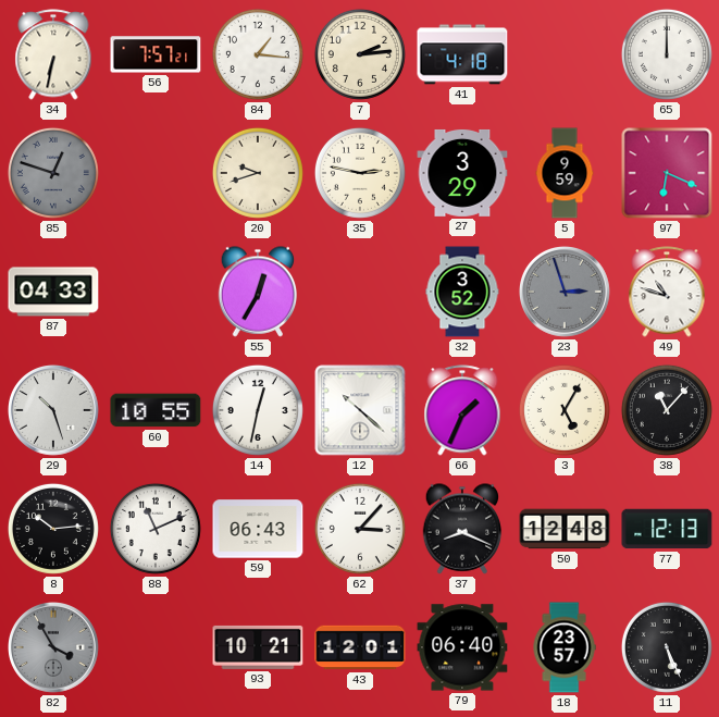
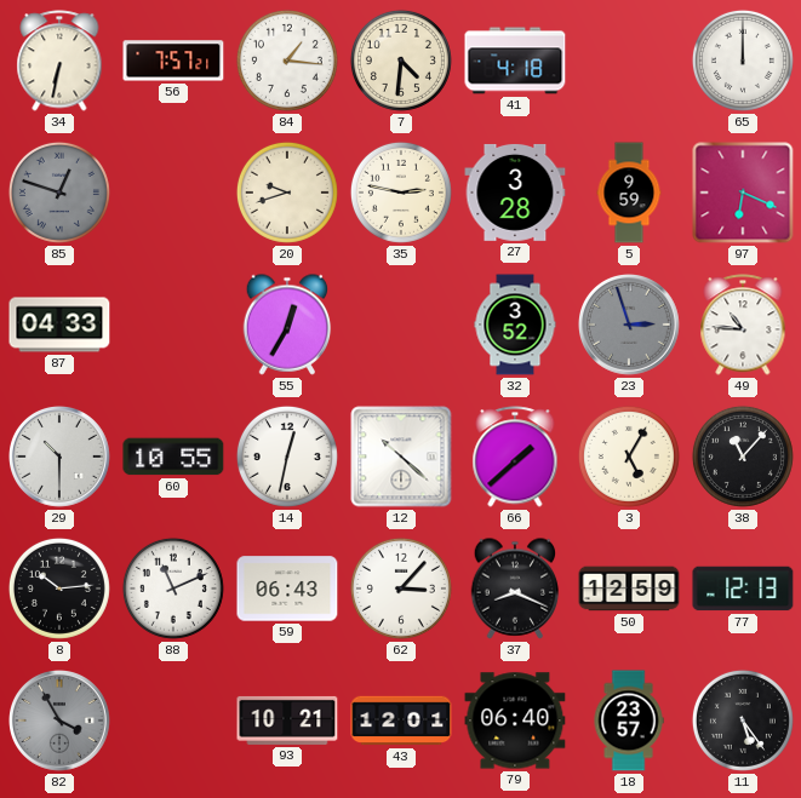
7: 2:14 -> 4:31 (401, 61)
27: 3:29 -> 3:28 (515, 193)
49: 10:48 -> 10:46 (743, 325)
29: 10:27 -> 10:30 (61, 458)
66: 1:34 -> 1:38 (515, 457)
50: 12:48 -> 12:59 (629, 589)
11: 5:26 -> 5:24 (743, 721)
